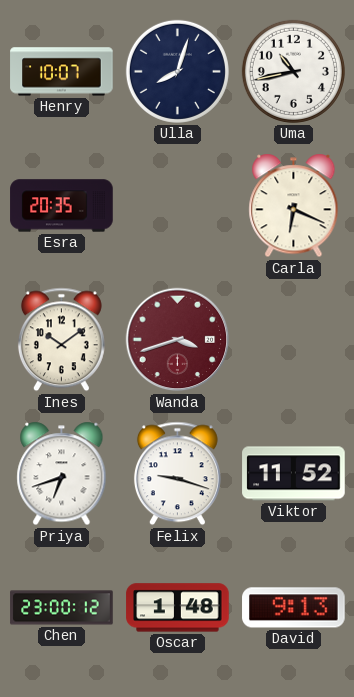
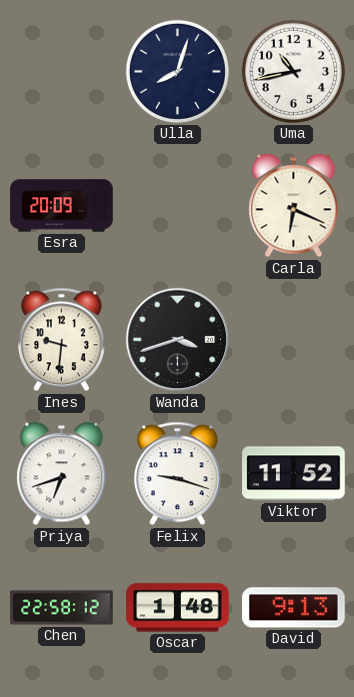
Henry: 10:07 -> none (62, 72)
Esra: 20:35 -> 20:09 (62, 206)
Ines: 10:09 -> 9:31 (61, 340)
Wanda dial: burgundy -> black (178, 340)
Chen: 23:00 -> 22:58 (62, 608)
